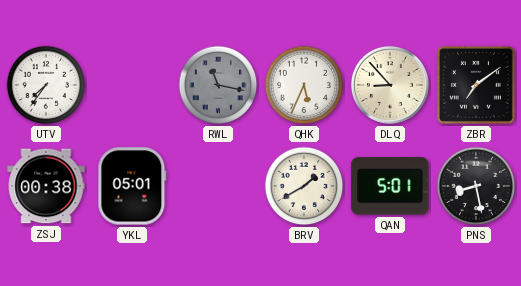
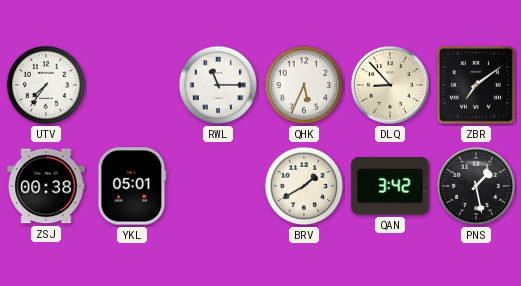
RWL: 11:17 -> 11:15 (218, 85)
RWL dial: grey -> white (218, 85)
QAN: 5:01 -> 3:42 (390, 186)
PNS: 8:28 -> 1:28 (476, 186)
